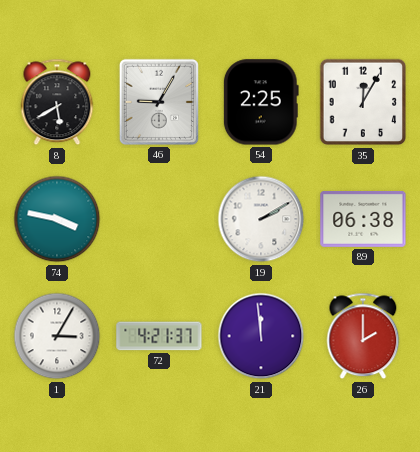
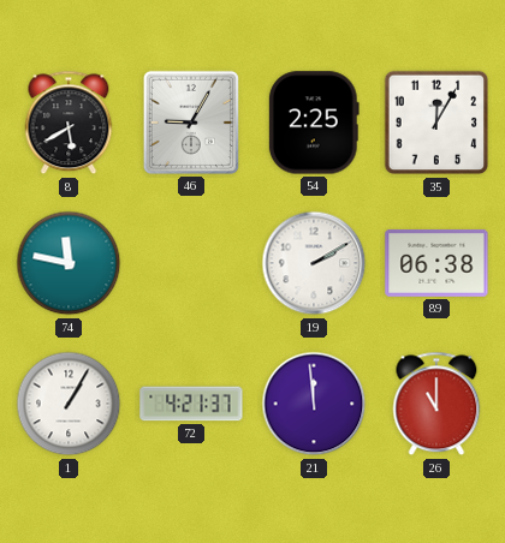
74: 3:47 -> 11:47 (69, 263)
1: 3:05 -> 1:05 (69, 404)
26: 2:00 -> 11:00 (436, 404)
